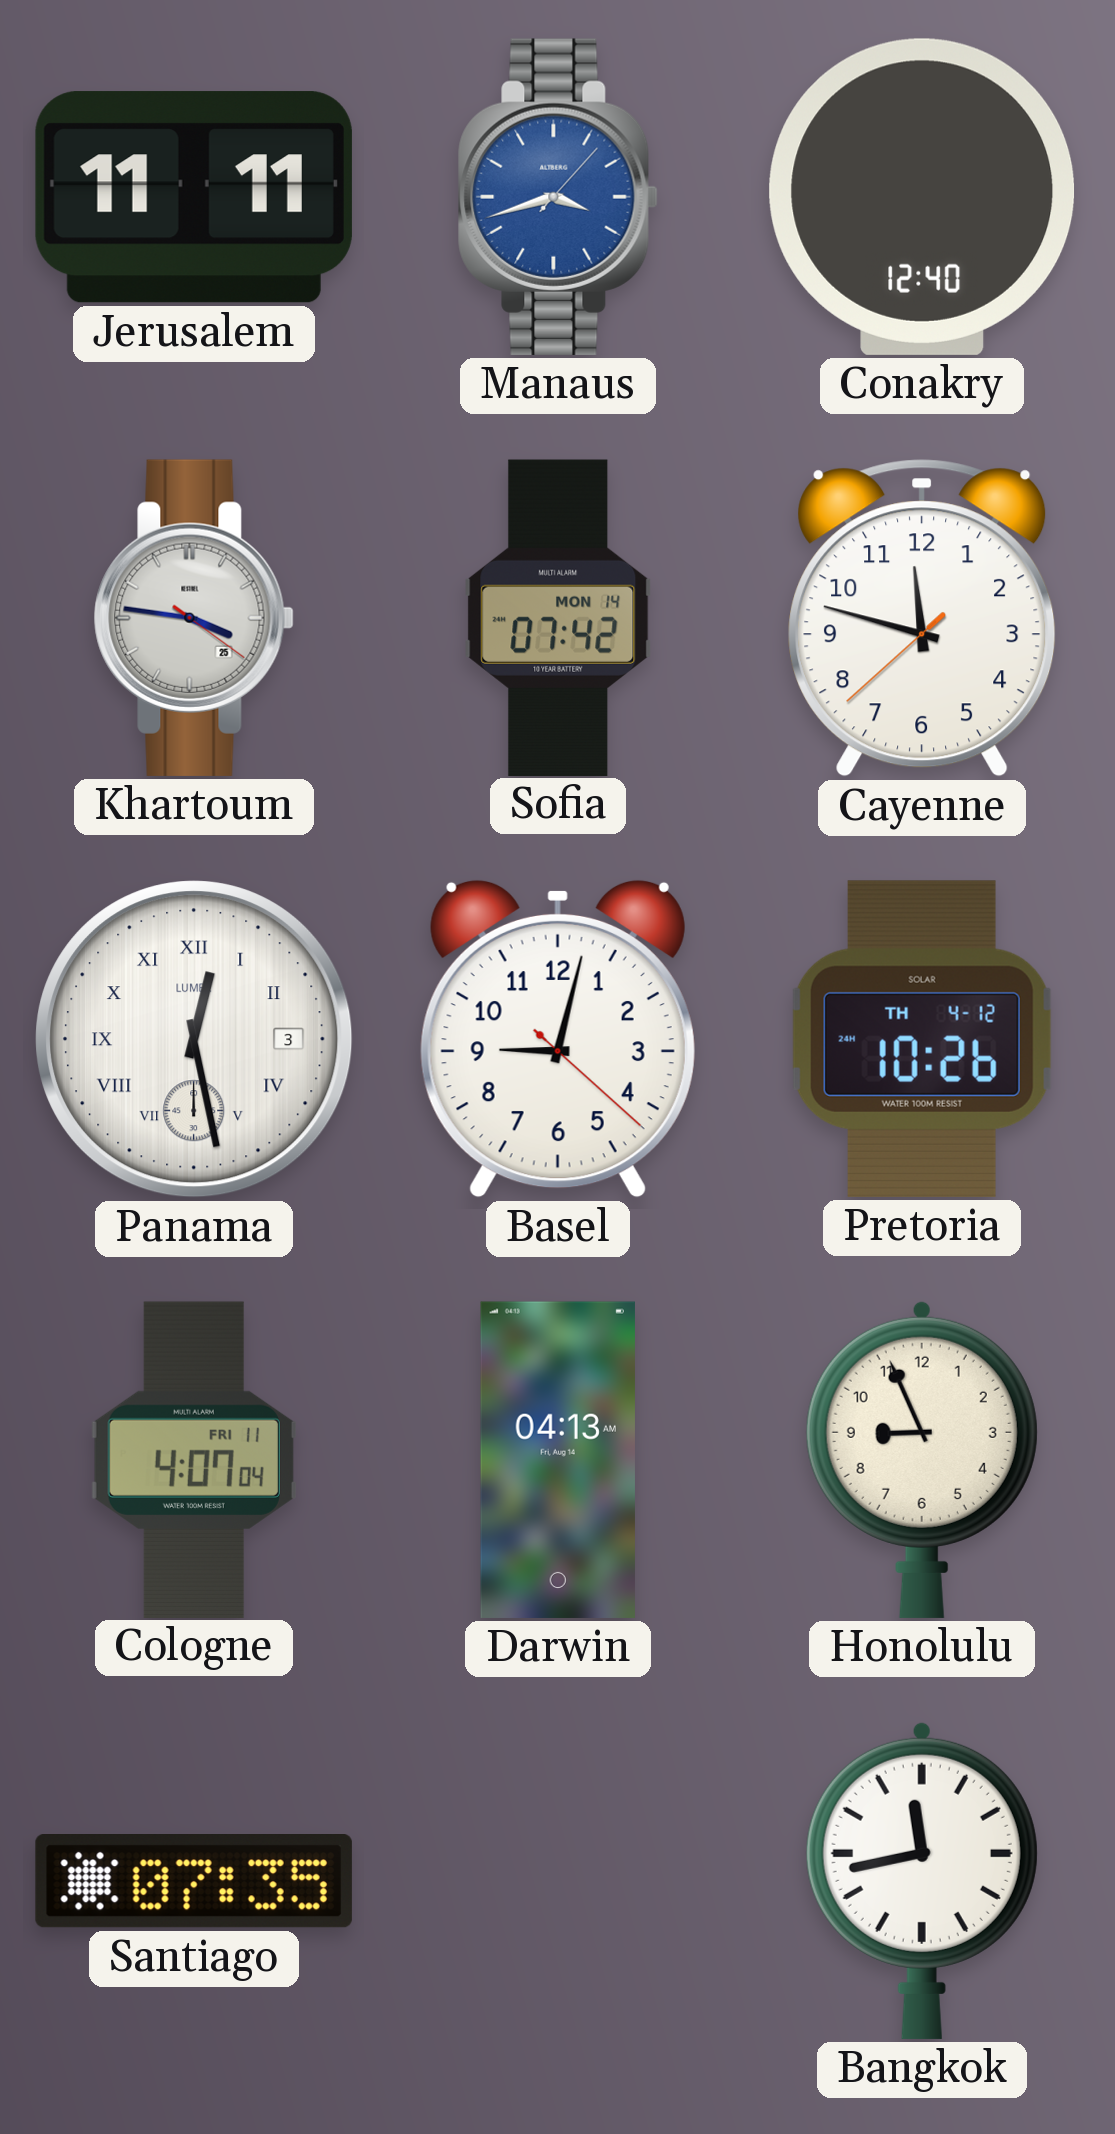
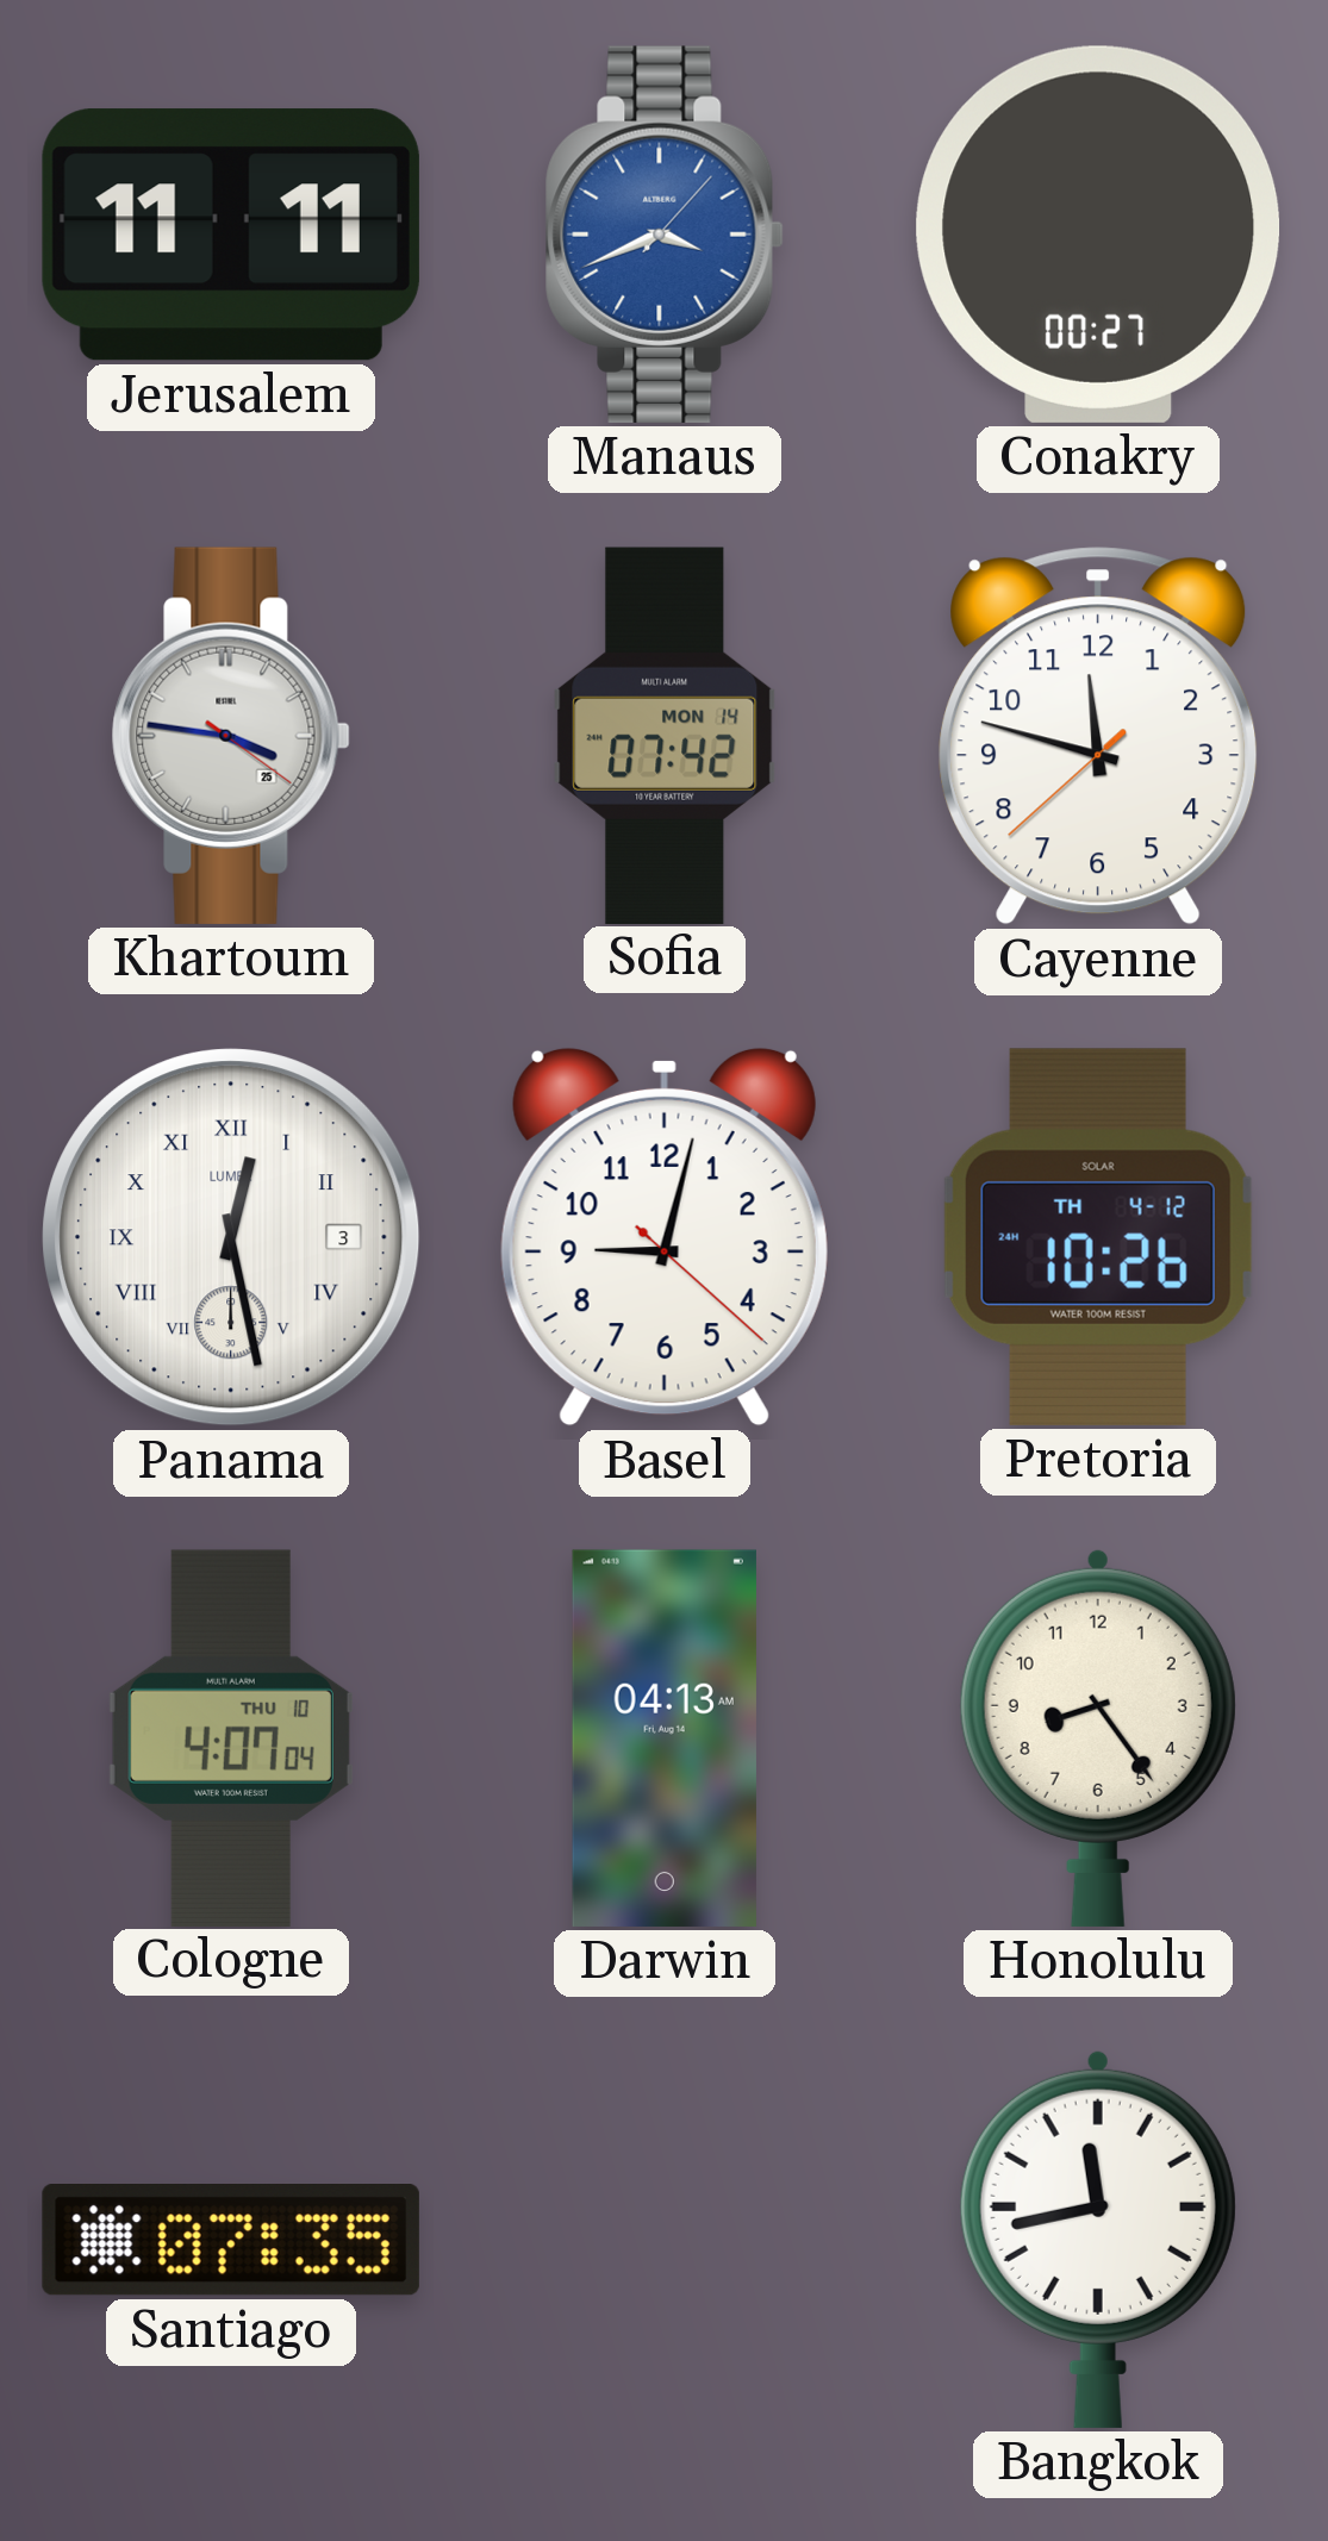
Manaus: 3:42 -> 3:41 (665, 235)
Conakry: 12:40 -> 00:27 (1098, 235)
Cologne date: FRI 11 -> THU 10 (231, 1737)
Honolulu: 8:56 -> 8:24 (1098, 1737)
